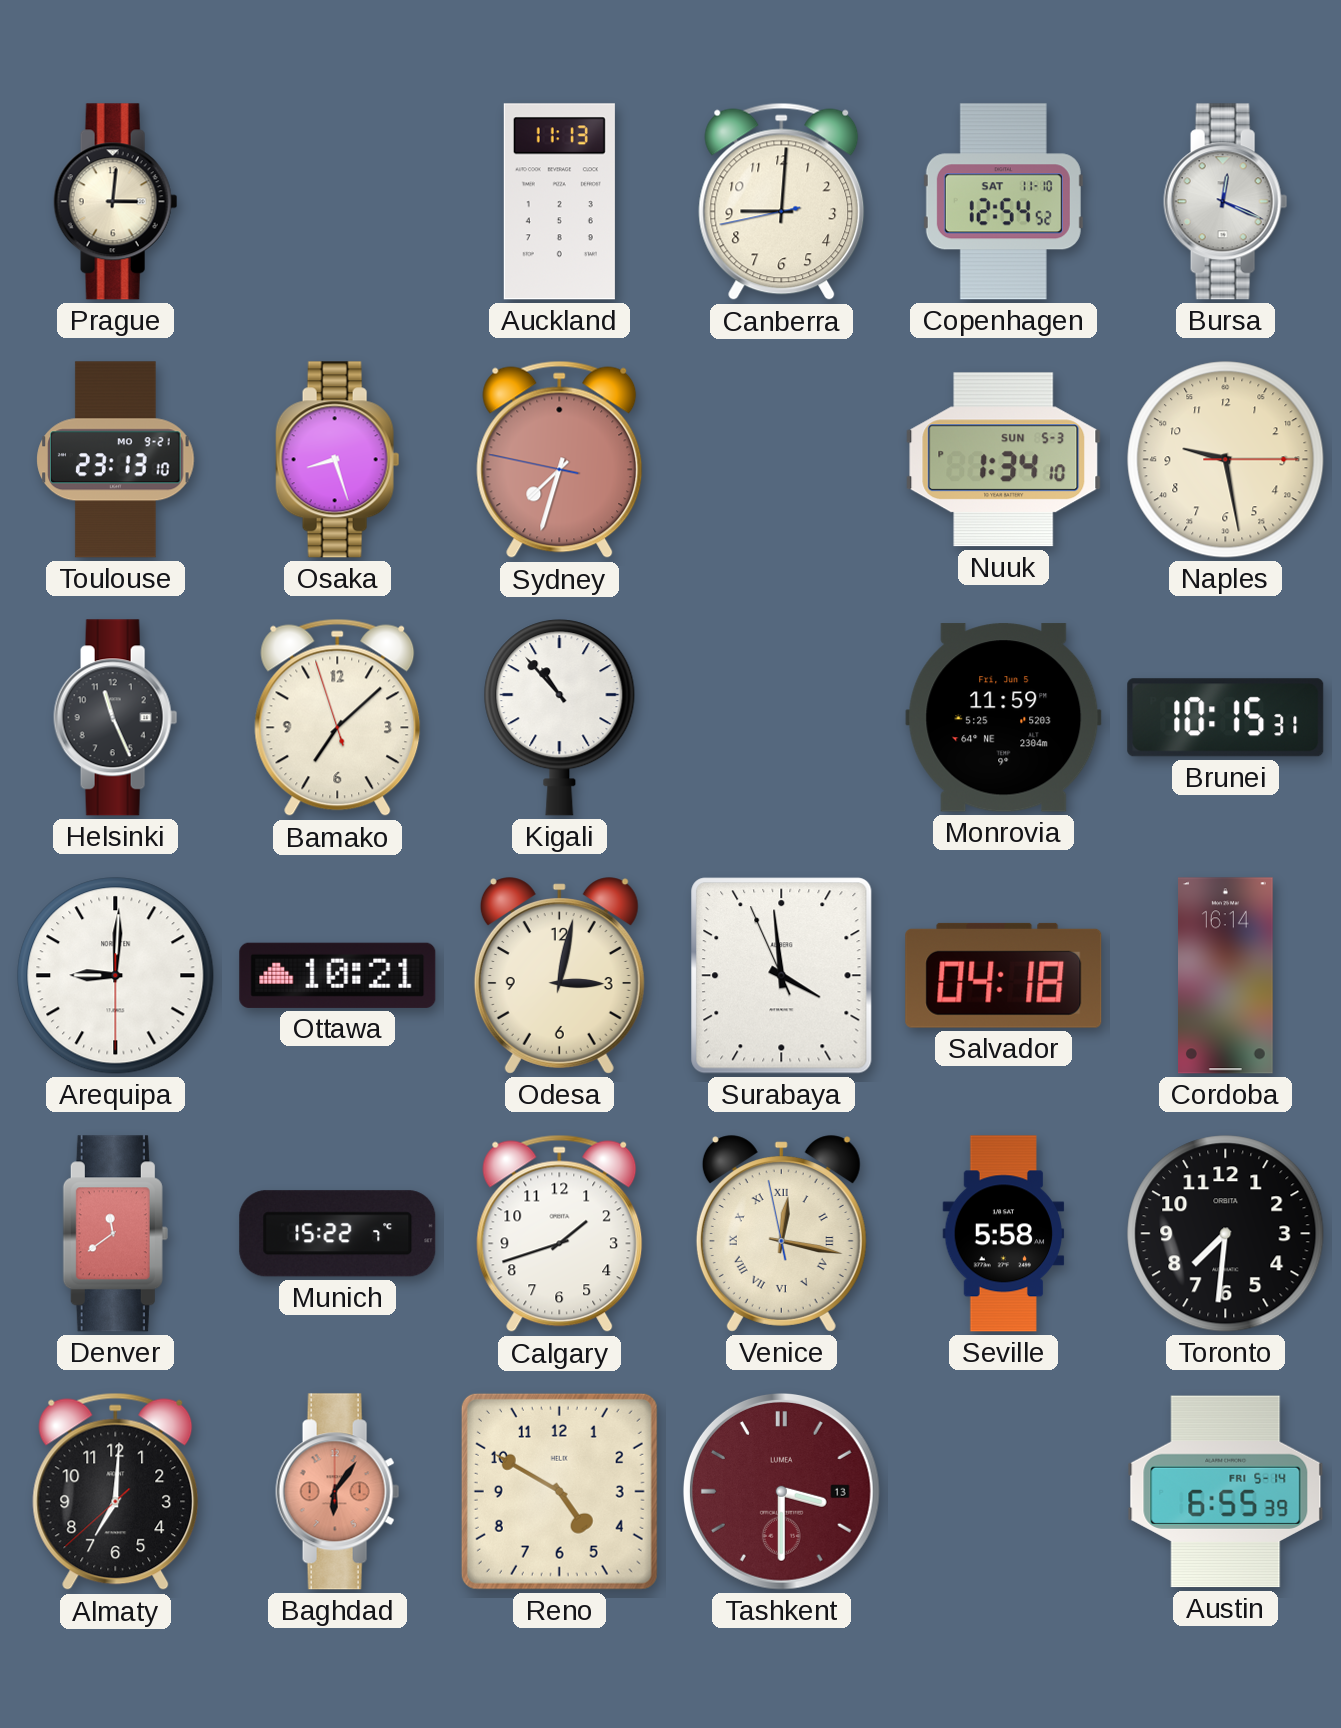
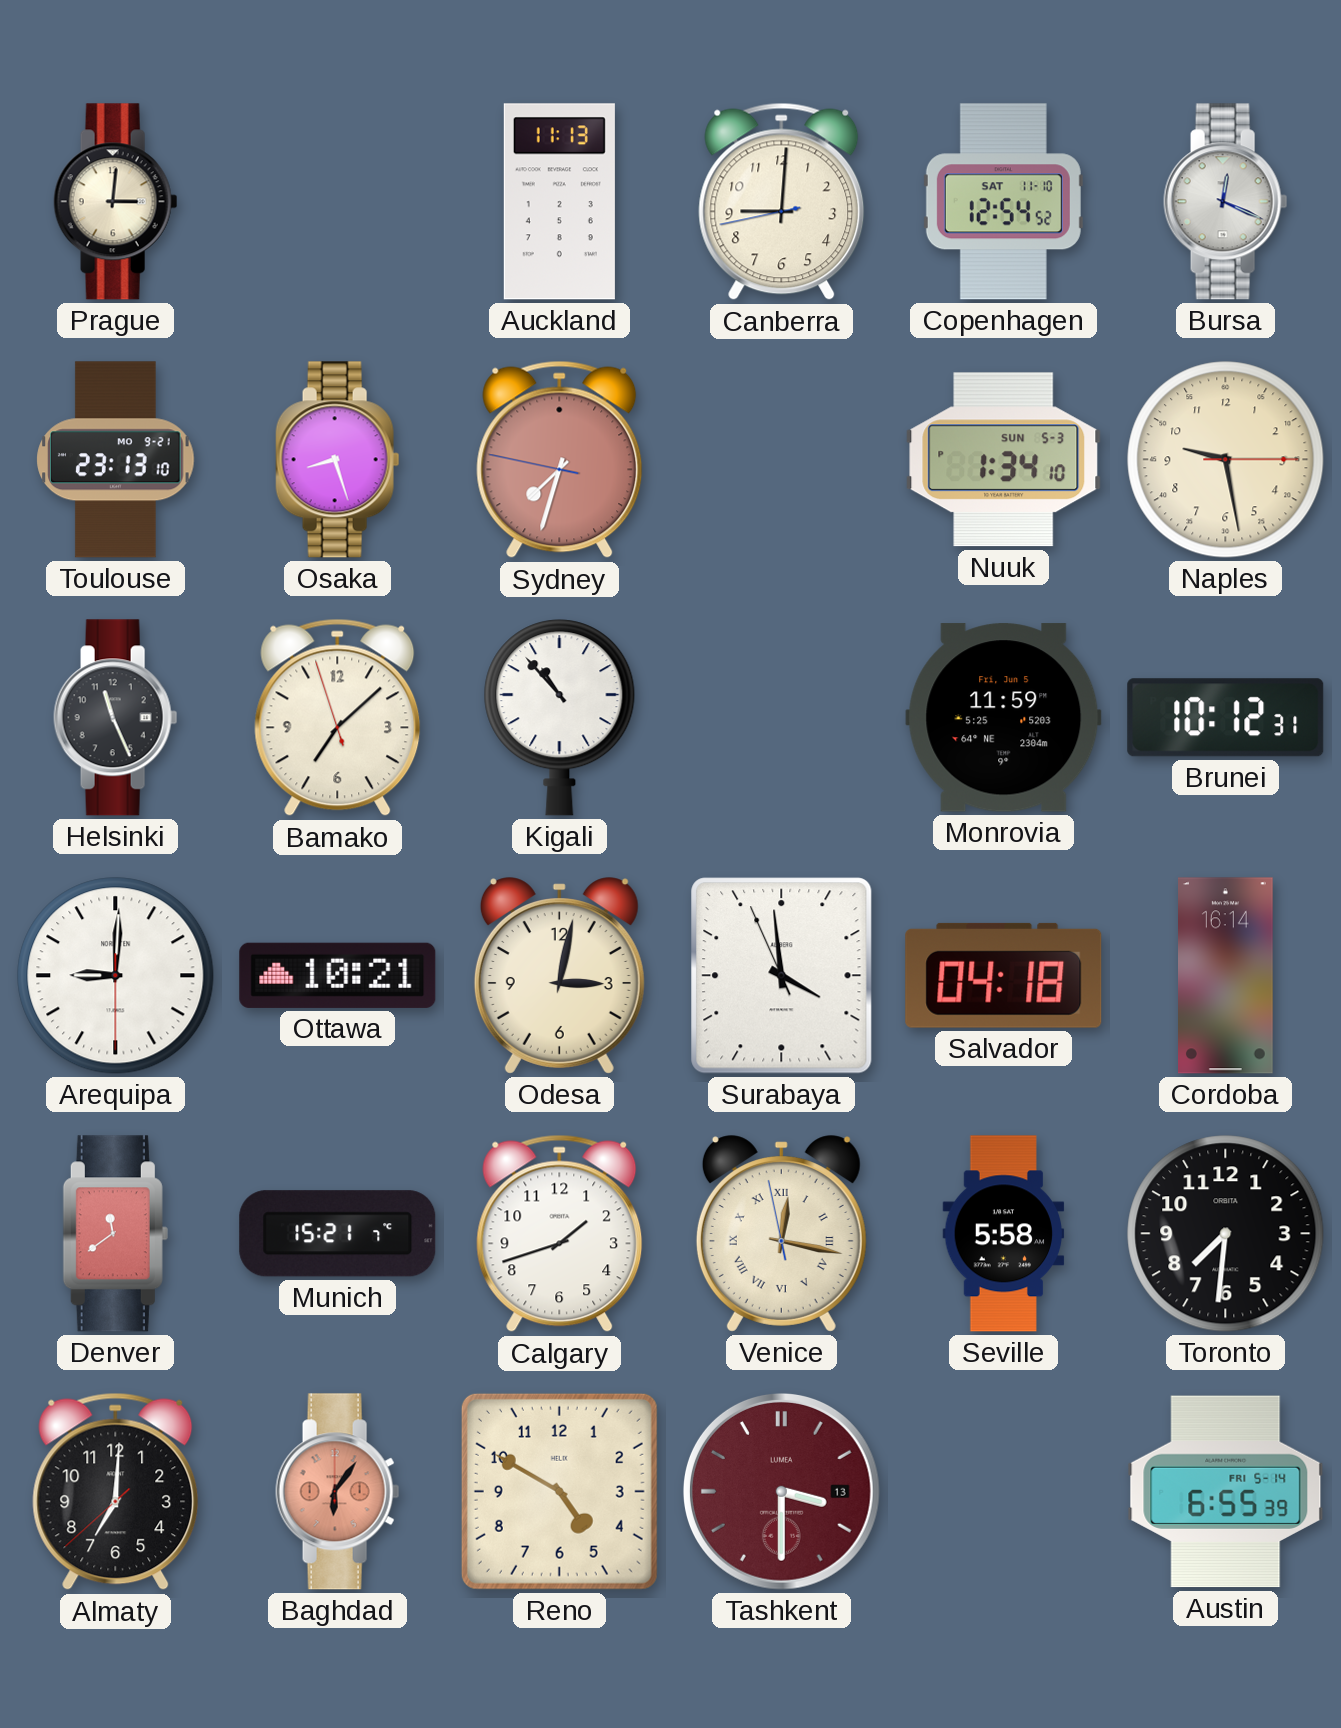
Brunei: 10:15 -> 10:12 (1226, 718)
Munich: 15:22 -> 15:21 (338, 1234)
